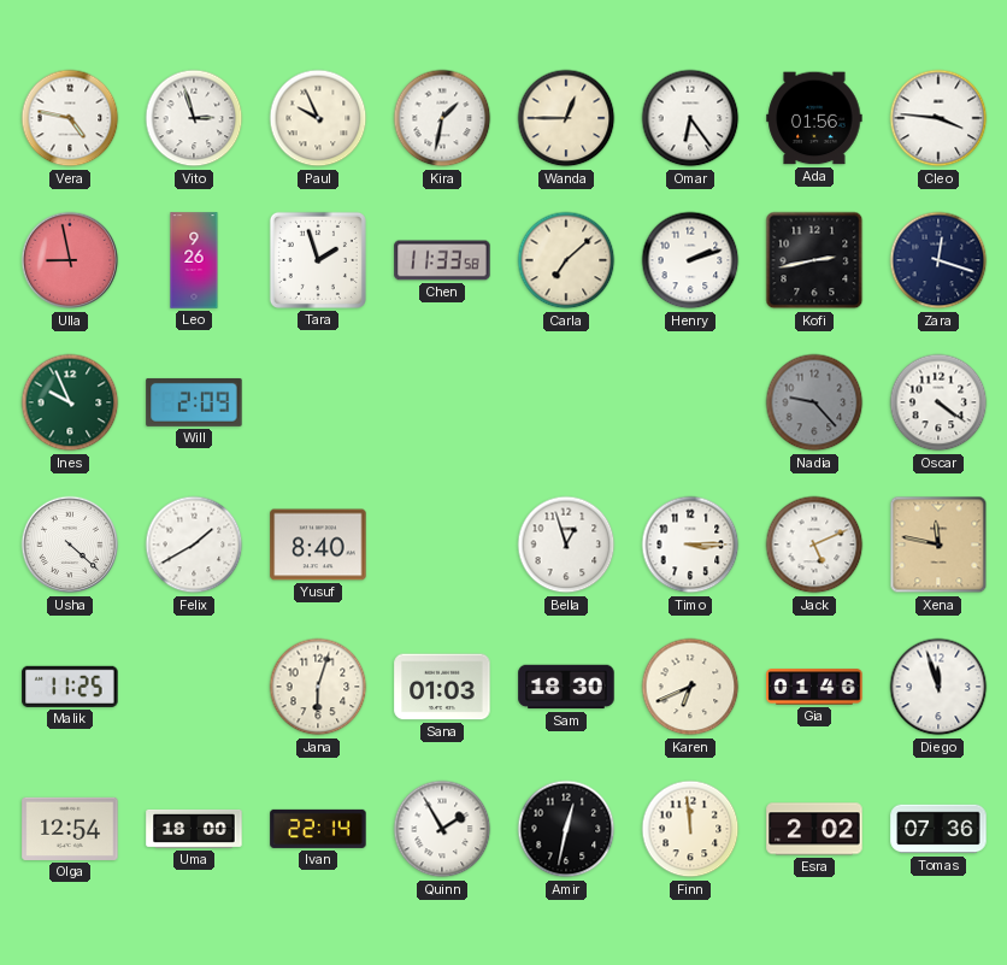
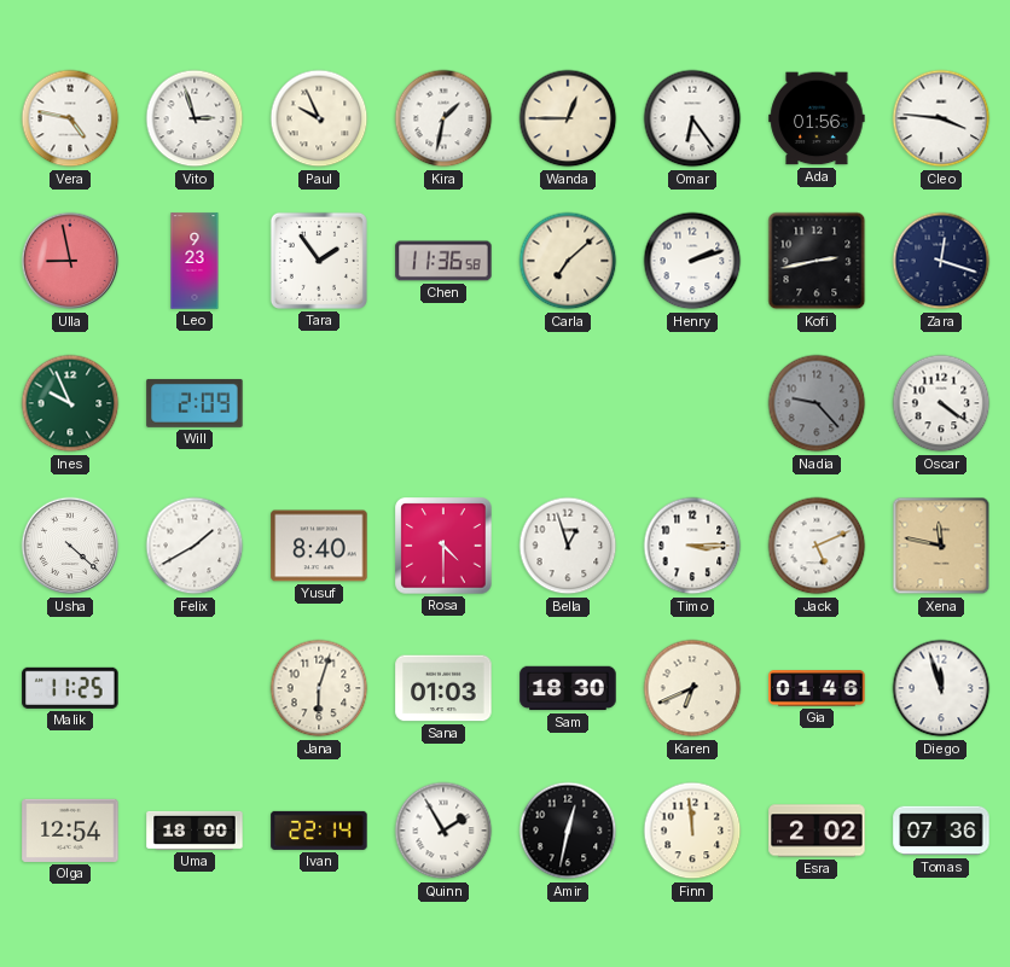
Leo: 9:26 -> 9:23 (195, 261)
Tara: 1:57 -> 1:54 (319, 261)
Chen: 11:33 -> 11:36 (443, 261)
Rosa: none -> 4:30 (443, 546)
